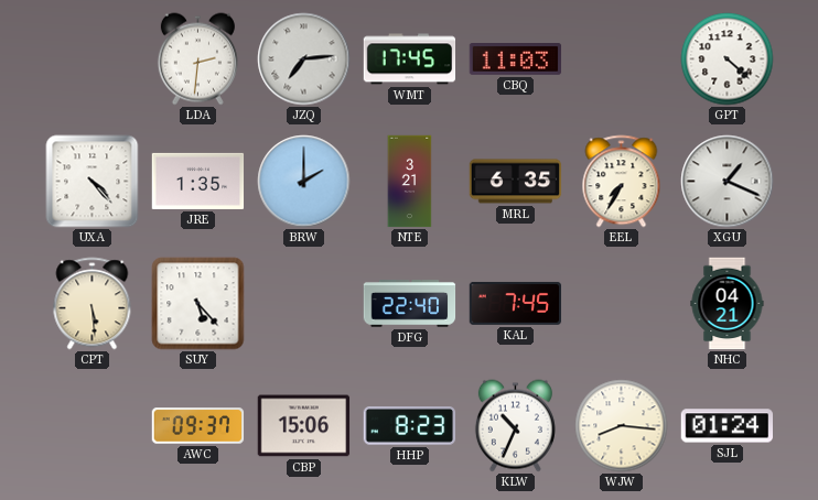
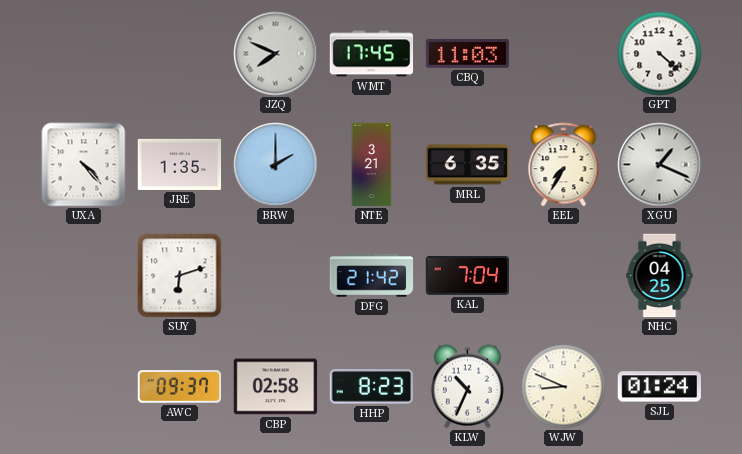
LDA: 2:31 -> none (197, 59)
JZQ: 7:14 -> 7:49 (276, 54)
CPT: 5:29 -> none (93, 304)
SUY: 5:23 -> 6:12 (180, 276)
DFG: 22:40 -> 21:42 (372, 276)
KAL: 7:45 -> 7:04 (468, 275)
NHC: 04:21 -> 04:25 (660, 276)
CBP: 15:06 -> 02:58 (276, 387)
WJW: 8:16 -> 8:49 (564, 387)
